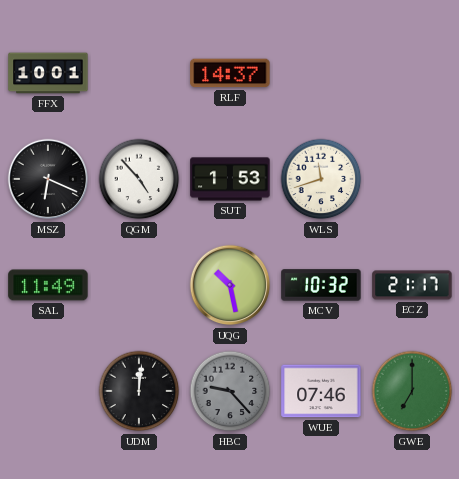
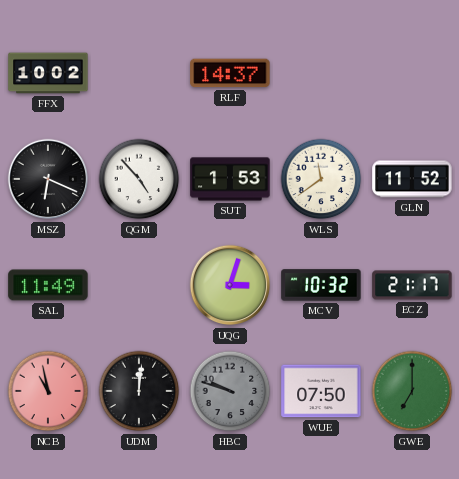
FFX: 10:01 -> 10:02 (48, 73)
WLS: 11:42 -> 11:39 (321, 179)
GLN: none -> 11:52 (412, 179)
UQG: 10:28 -> 3:03 (230, 285)
NCB: none -> 10:58 (48, 391)
HBC: 9:23 -> 9:48 (230, 391)
WUE: 07:46 -> 07:50 (321, 391)
